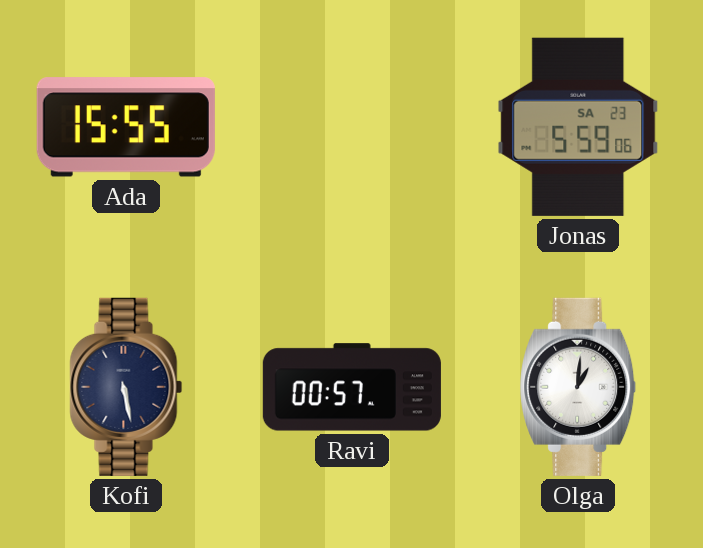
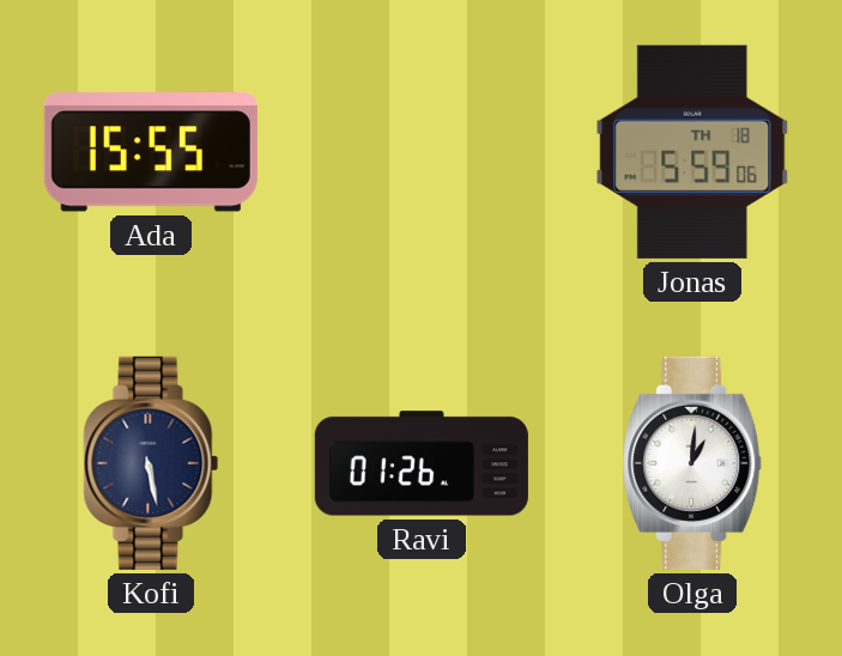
Jonas date: SA 23 -> TH 18 (692, 152)
Ravi: 00:57 -> 01:26 (422, 463)
